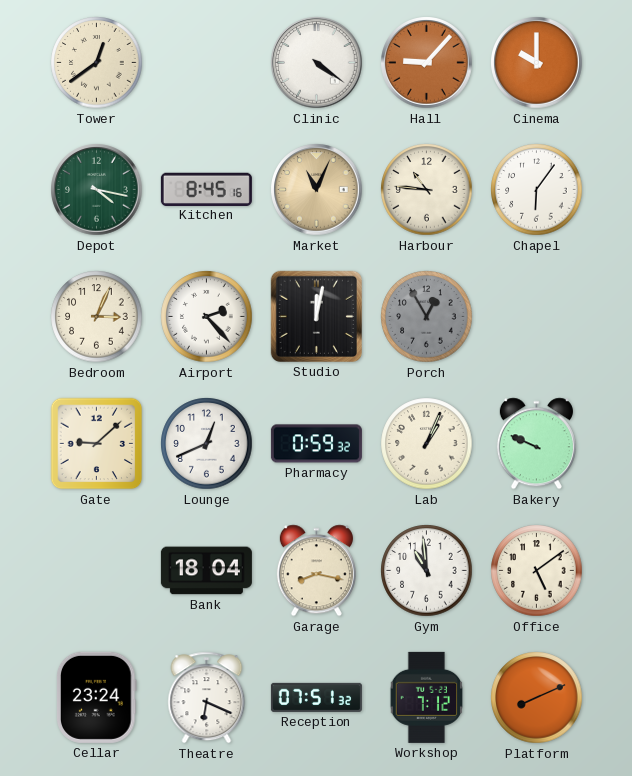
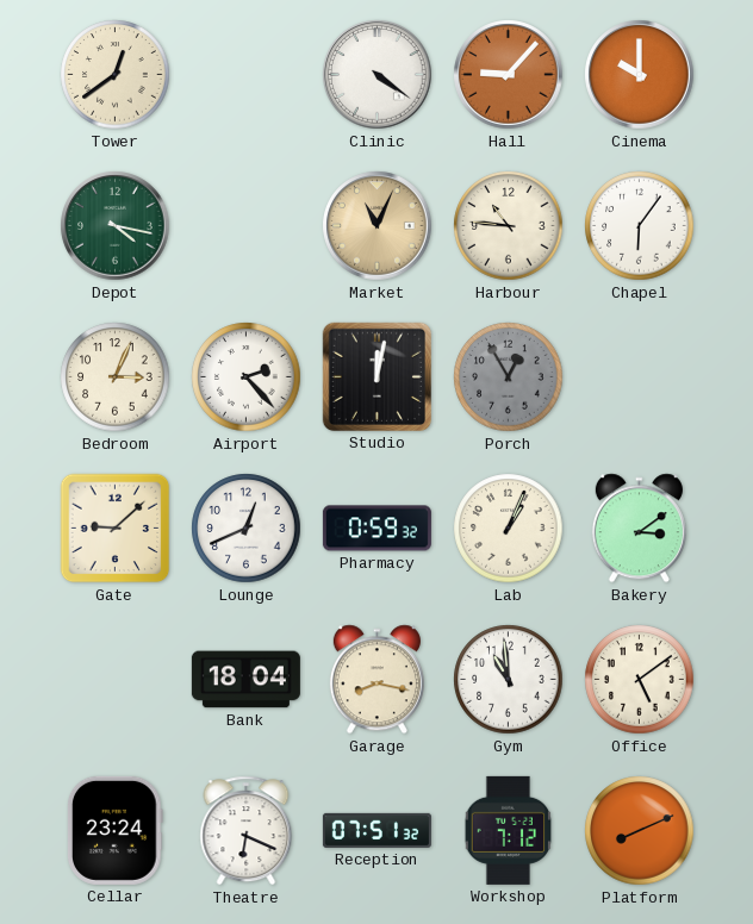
Kitchen: 8:45 -> none (206, 189)
Bakery: 9:49 -> 3:09 (639, 529)
